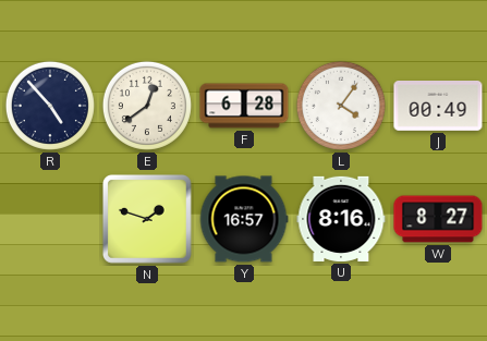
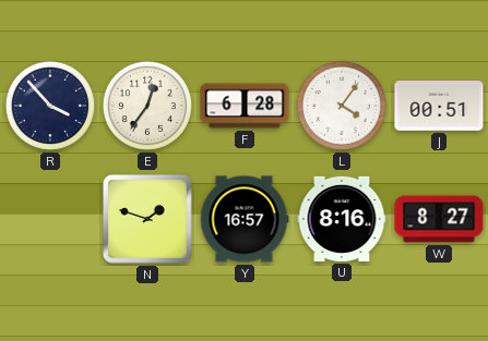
R: 4:53 -> 3:53 (50, 106)
E: 12:39 -> 12:36 (147, 106)
J: 00:49 -> 00:51 (439, 107)
